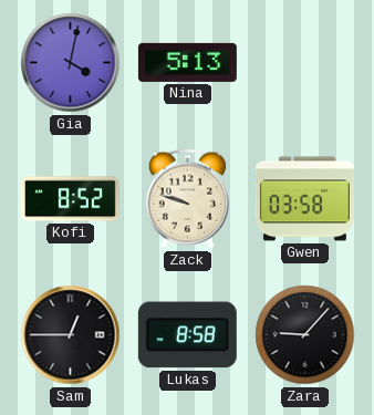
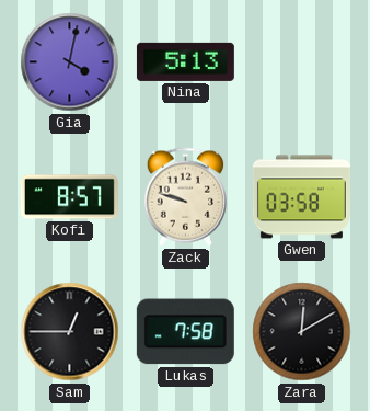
Kofi: 8:52 -> 8:57 (69, 197)
Lukas: 8:58 -> 7:58 (185, 332)
Zara: 9:07 -> 12:10 (302, 332)
